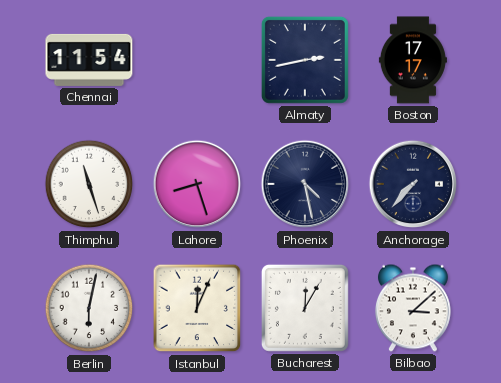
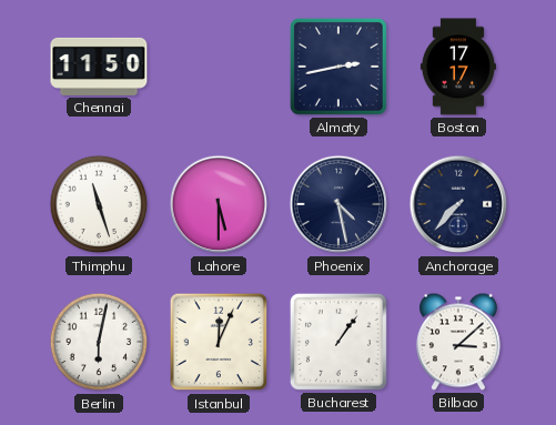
Chennai: 11:54 -> 11:50 (99, 67)
Lahore: 8:27 -> 5:30 (219, 204)
Bucharest: 12:05 -> 1:06 (338, 342)
